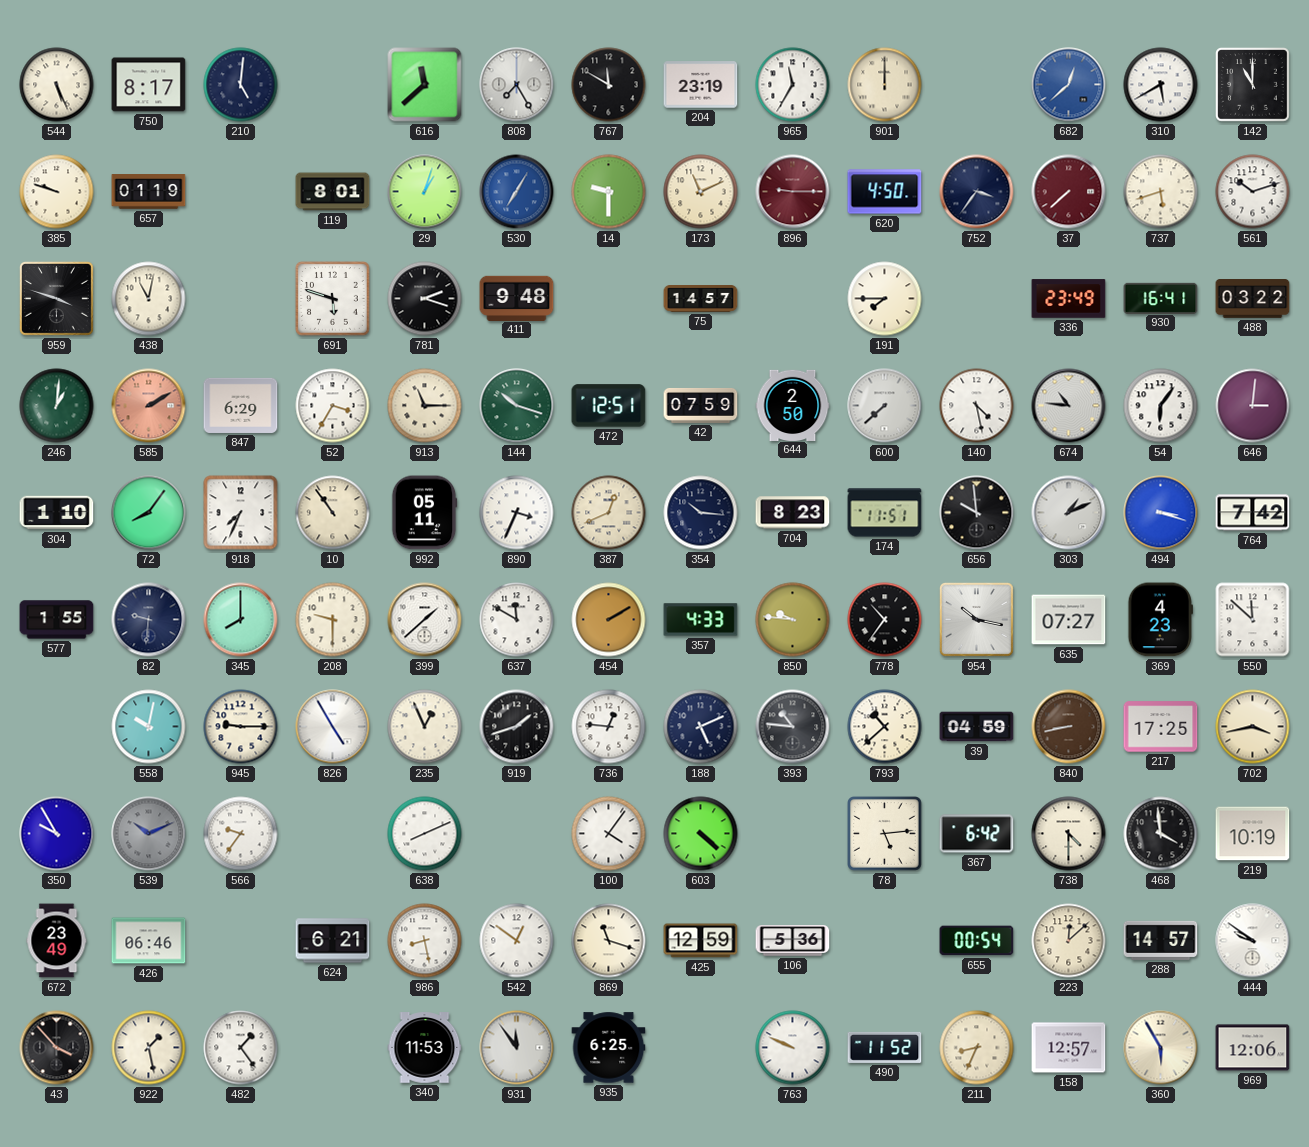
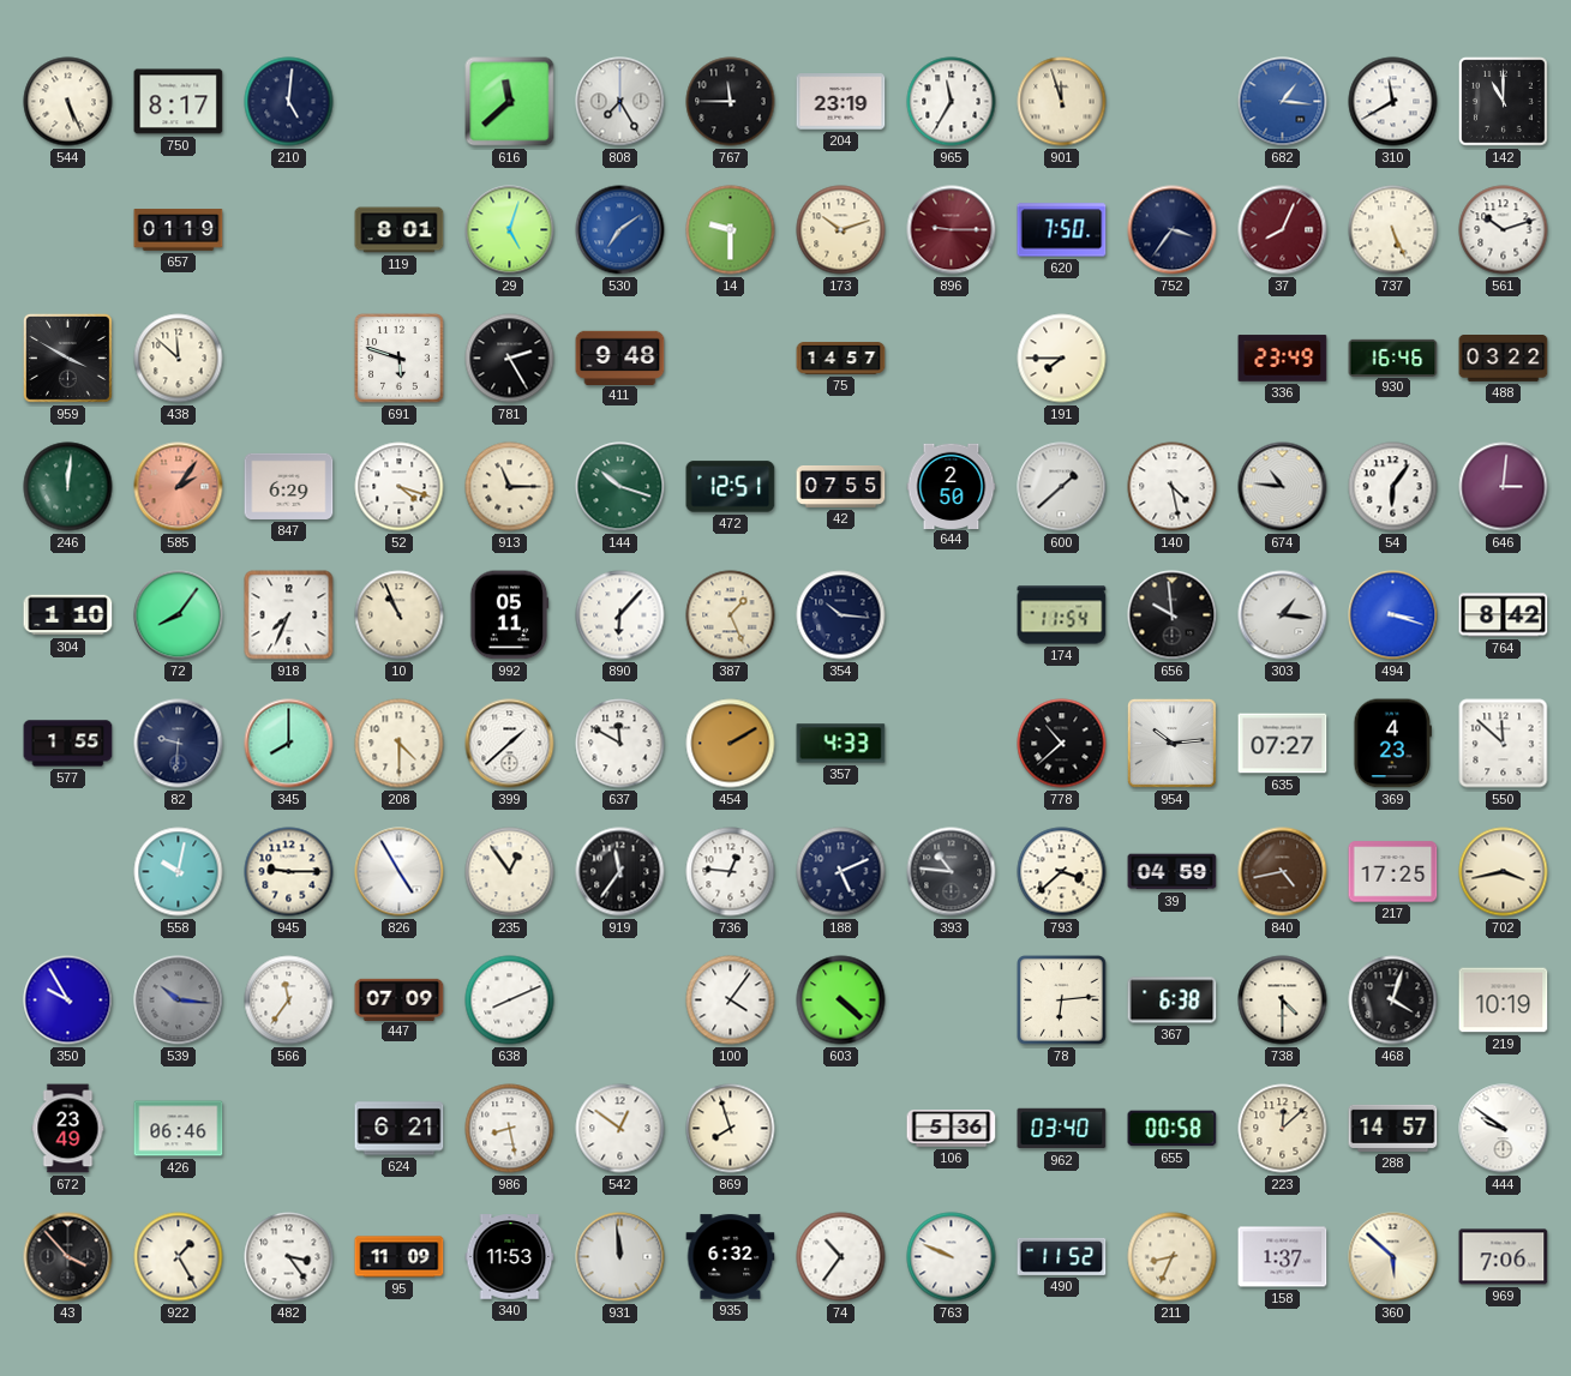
767: 11:50 -> 11:45 (731, 102)
901: 12:00 -> 11:57 (1062, 102)
682: 12:38 -> 1:16 (1283, 102)
310: 5:40 -> 11:40 (1393, 102)
385: 9:48 -> none (57, 192)
29: 1:03 -> 5:03 (510, 230)
530: 7:05 -> 7:09 (620, 230)
173: 11:11 -> 10:12 (841, 230)
620: 4:50 -> 7:50 (1062, 230)
37: 7:38 -> 8:04 (1283, 230)
737: 5:42 -> 5:26 (1393, 230)
959: 3:48 -> 3:50 (67, 357)
438: 11:02 -> 11:52 (179, 359)
781: 2:18 -> 2:25 (510, 359)
930: 16:41 -> 16:46 (1393, 357)
246: 1:01 -> 12:01 (68, 487)
585: 2:10 -> 2:06 (179, 487)
52: 3:35 -> 4:18 (400, 487)
42: 07:59 -> 07:55 (841, 486)
600: 7:38 -> 1:38 (1062, 487)
10: 10:54 -> 10:56 (400, 615)
890: 3:34 -> 6:07 (620, 615)
387: 12:41 -> 1:26 (731, 615)
704: 8:23 -> none (793, 513)
174: 11:51 -> 11:54 (1062, 615)
303: 1:11 -> 1:16 (1283, 615)
764: 7:42 -> 8:42 (1504, 615)
208: 9:30 -> 4:30 (400, 744)
850: 9:46 -> none (793, 620)
778: 10:36 -> 10:38 (1062, 744)
954: 10:17 -> 10:14 (1171, 743)
235: 12:56 -> 12:54 (510, 872)
919: 1:42 -> 11:36 (620, 872)
793: 10:38 -> 3:38 (1062, 872)
840: 8:43 -> 4:43 (1283, 872)
539: 10:11 -> 10:16 (179, 1001)
566: 9:36 -> 11:36 (289, 1001)
447: none -> 07:09 (400, 999)
78: 5:14 -> 6:14 (1062, 1001)
367: 6:42 -> 6:38 (1173, 1001)
468: 3:59 -> 4:03 (1393, 1001)
869: 11:18 -> 7:57 (731, 1129)
425: 12:59 -> none (701, 941)
962: none -> 03:40 (1062, 1129)
655: 00:54 -> 00:58 (1173, 1129)
922: 1:28 -> 1:25 (179, 1257)
482: 1:24 -> 3:24 (289, 1257)
95: none -> 11:09 (400, 1257)
931: 11:54 -> 11:59 (620, 1257)
935: 6:25 -> 6:32 (731, 1257)
74: none -> 10:36 (841, 1257)
158: 12:57 -> 1:37 (1283, 1257)
360: 5:55 -> 5:52 (1393, 1257)
969: 12:06 -> 7:06 (1504, 1257)
